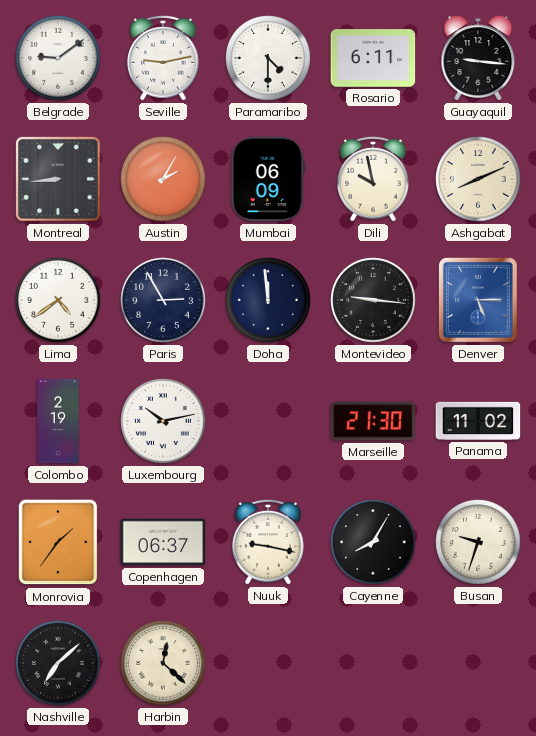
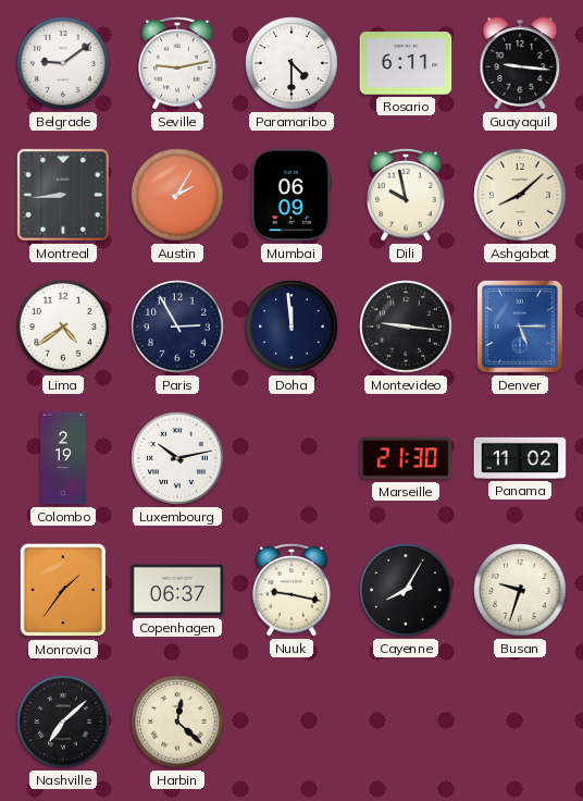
Ashgabat: 8:11 -> 8:08 (520, 195)
